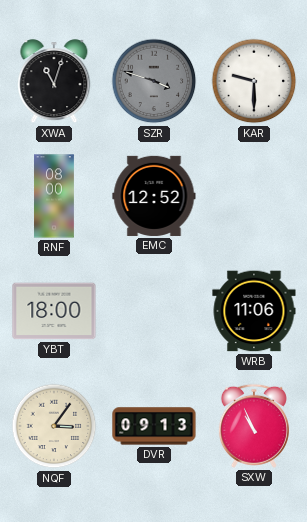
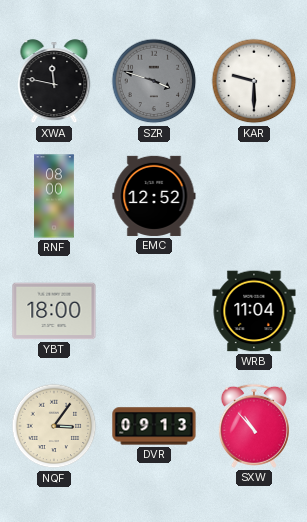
XWA: 11:03 -> 11:47 (54, 82)
WRB: 11:06 -> 11:04 (254, 311)
SXW: 10:56 -> 10:53 (254, 426)
